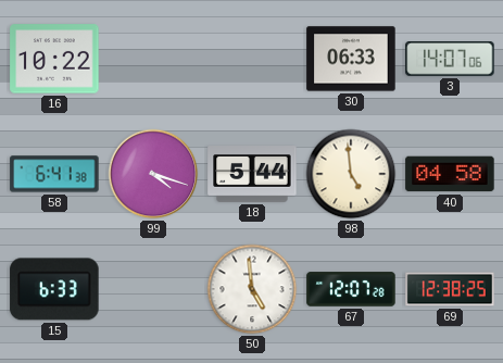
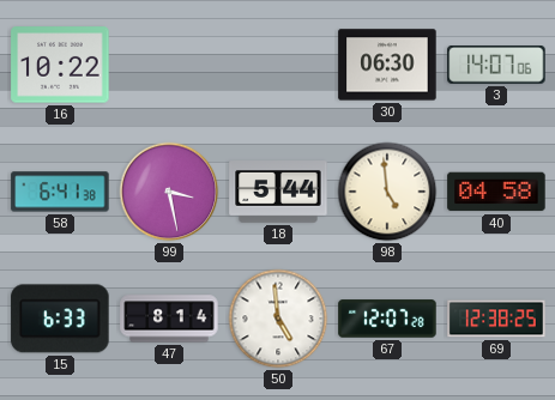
30: 06:33 -> 06:30 (387, 65)
99: 4:18 -> 3:28 (169, 192)
47: none -> 8:14 (169, 319)
